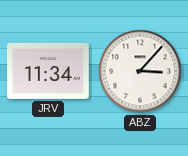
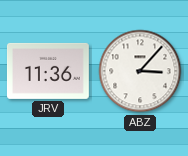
JRV: 11:34 -> 11:36 (48, 71)
